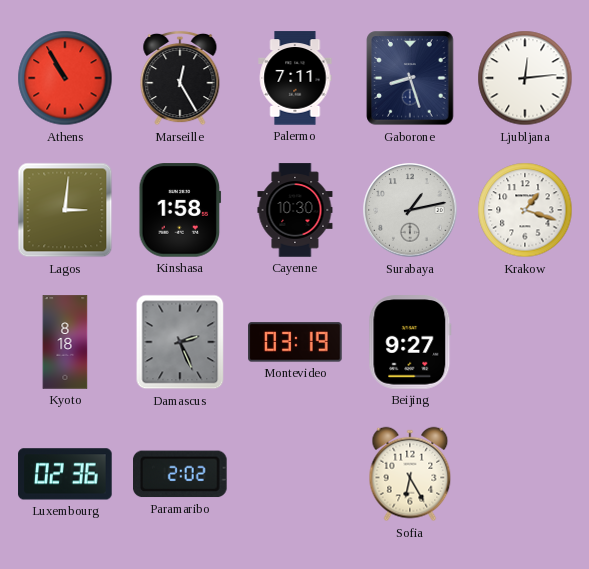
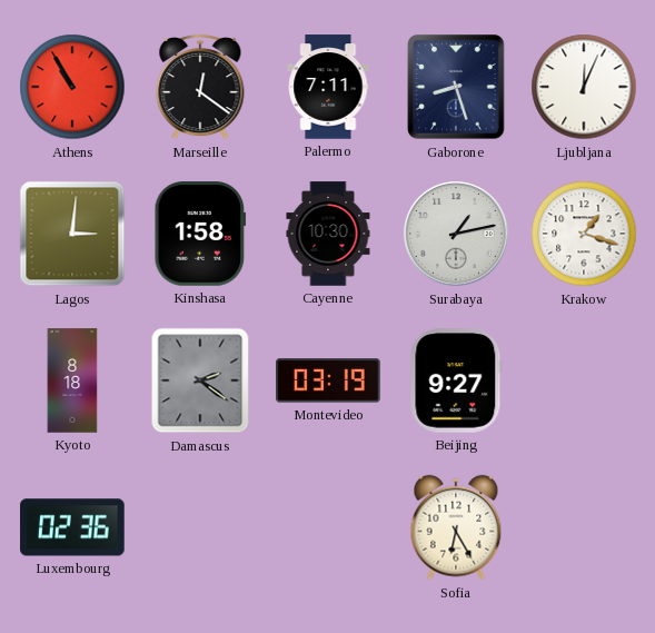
Marseille: 12:25 -> 12:21 (200, 87)
Ljubljana: 12:14 -> 12:04 (584, 87)
Damascus: 2:26 -> 2:21 (200, 380)
Paramaribo: 2:02 -> none (181, 474)
